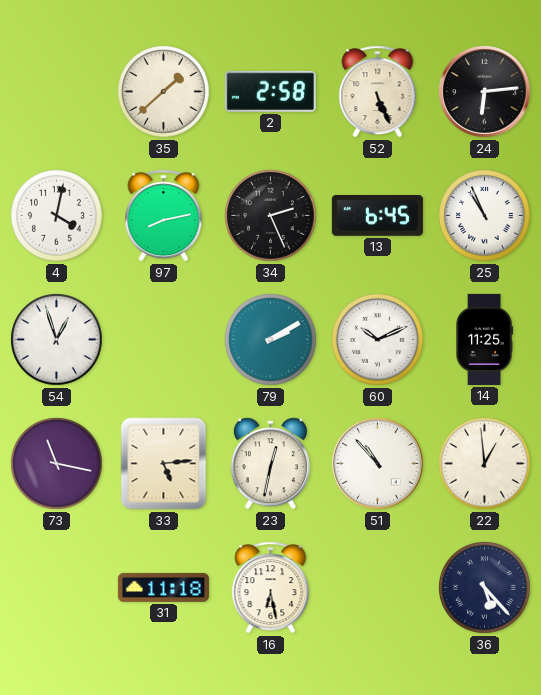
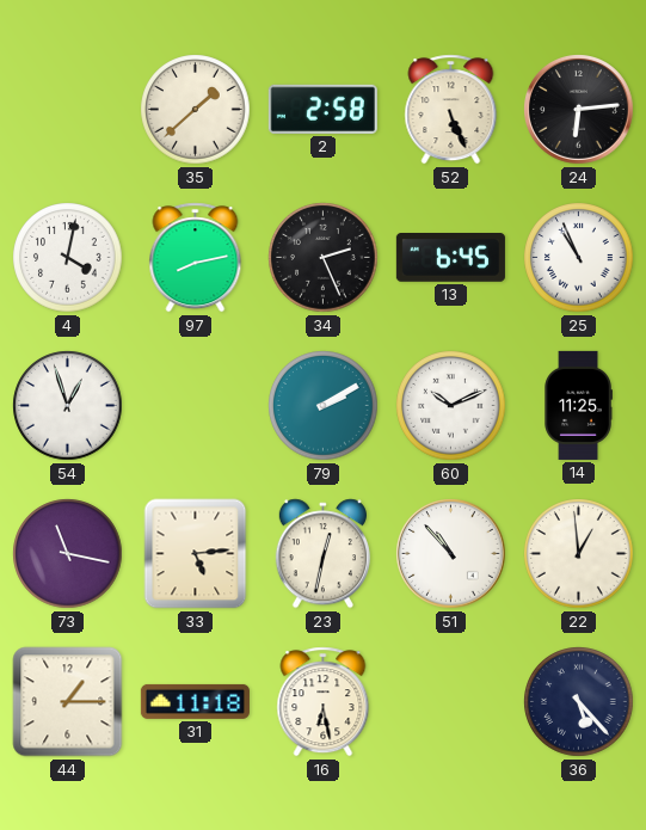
44: none -> 1:15 (68, 702)
